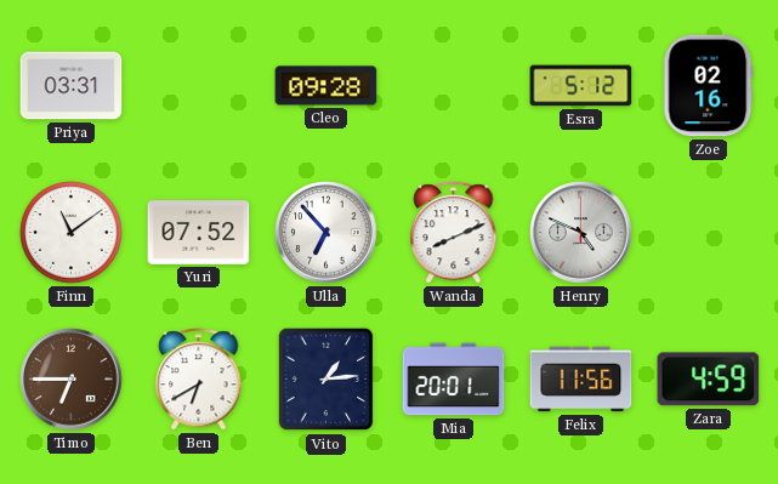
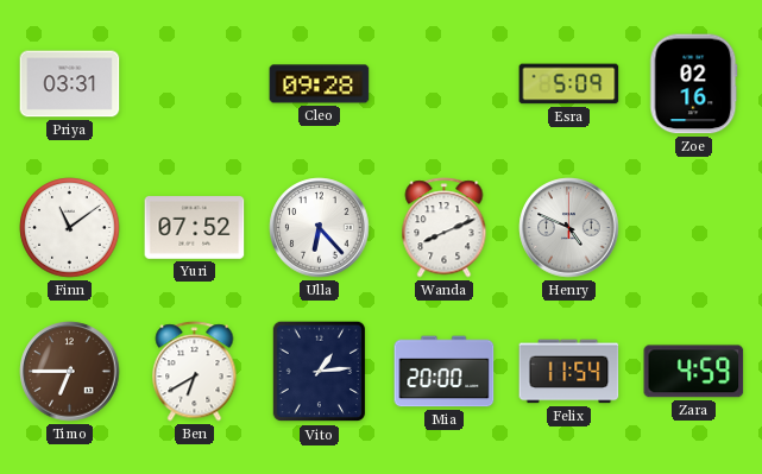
Esra: 5:12 -> 5:09 (569, 84)
Ulla: 6:53 -> 6:23 (320, 228)
Mia: 20:01 -> 20:00 (445, 372)
Felix: 11:56 -> 11:54 (569, 372)
